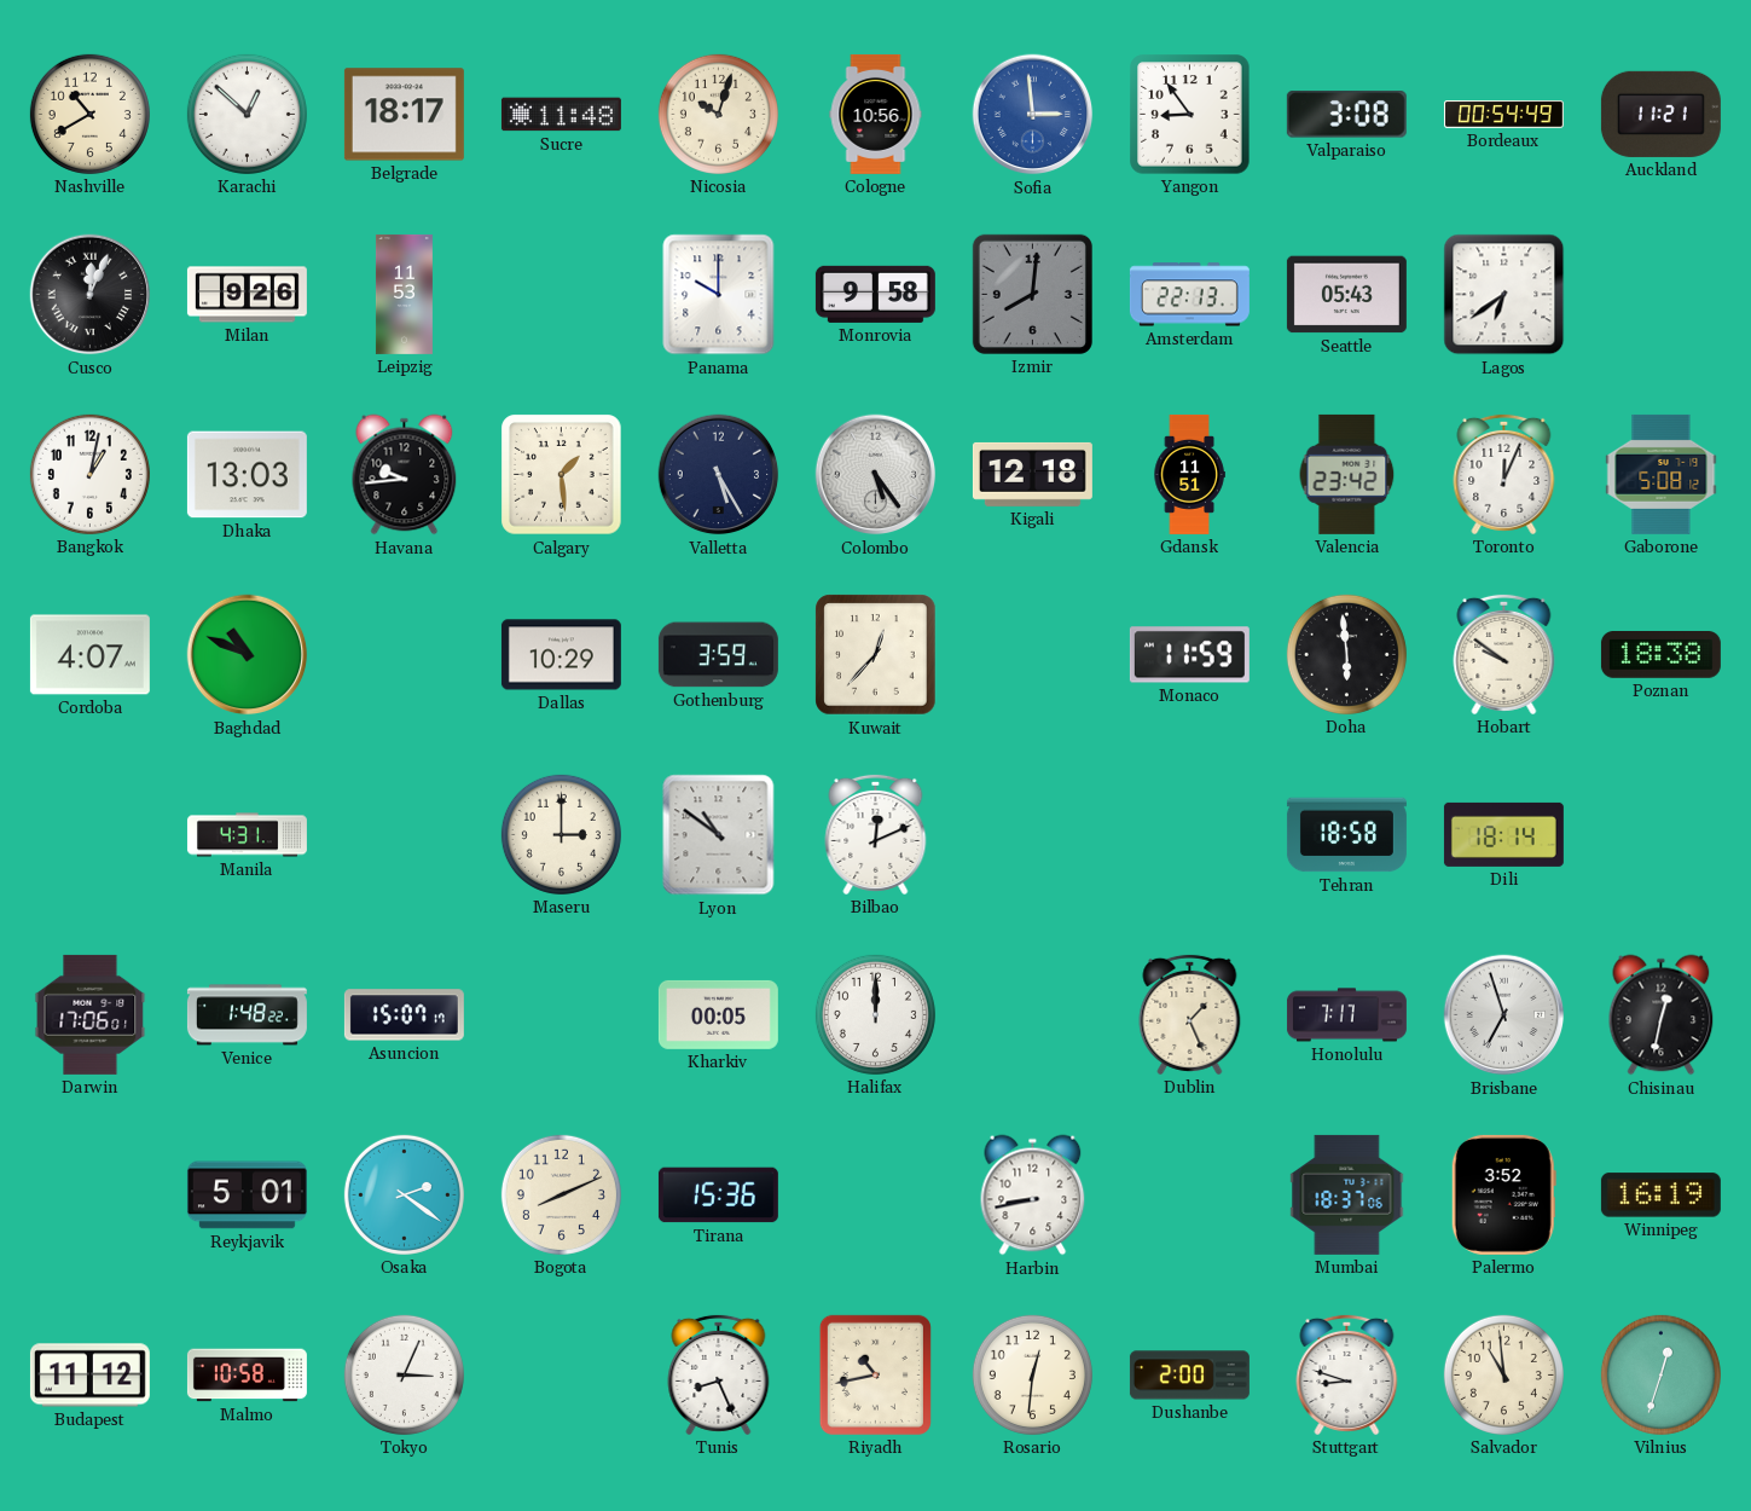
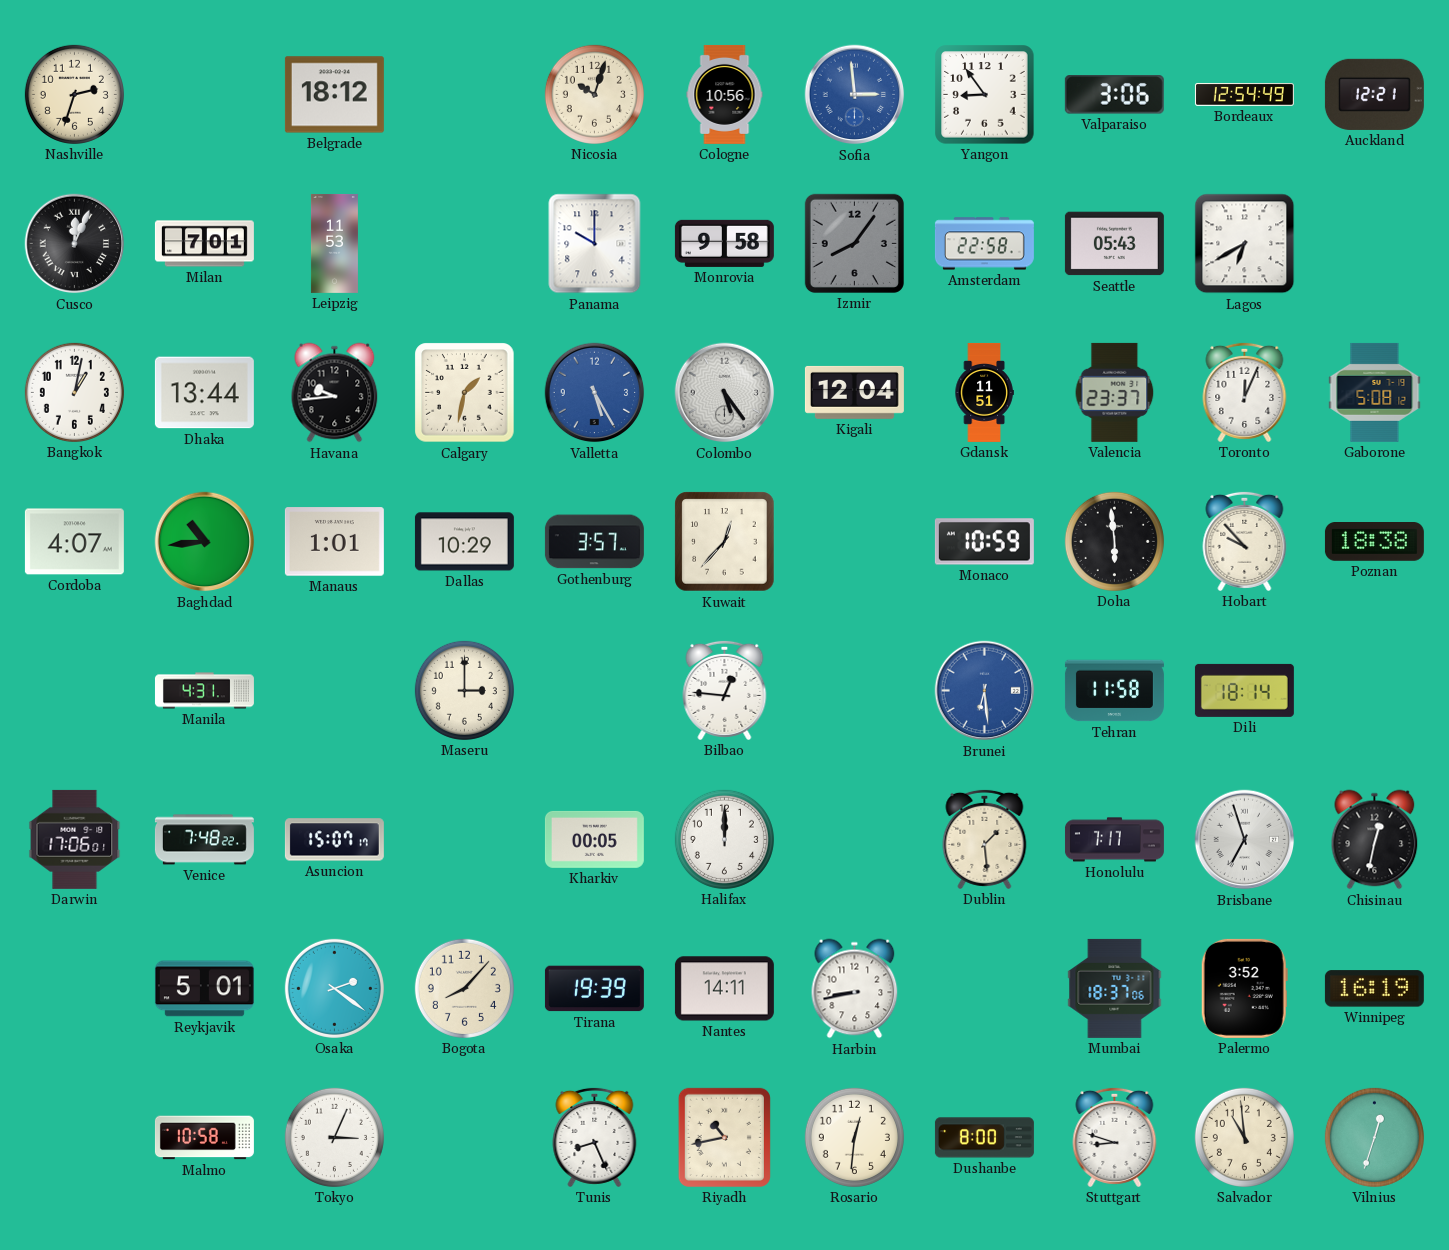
Nashville: 10:40 -> 2:33 (74, 94)
Karachi: 12:52 -> none (247, 114)
Belgrade: 18:17 -> 18:12 (334, 95)
Sucre: 11:48 -> none (561, 115)
Valparaiso: 3:08 -> 3:06 (1114, 95)
Bordeaux: 00:54 -> 12:54 (1244, 95)
Auckland: 11:21 -> 12:21 (1374, 94)
Milan: 9:26 -> 7:01 (204, 244)
Izmir: 8:01 -> 8:06 (854, 243)
Amsterdam: 22:13 -> 22:58 (984, 244)
Lagos: 6:39 -> 6:40 (1245, 244)
Dhaka: 13:03 -> 13:44 (204, 393)
Calgary: 1:29 -> 1:32 (465, 393)
Valletta dial: navy -> blue (595, 393)
Kigali: 12:18 -> 12:04 (854, 392)
Valencia: 23:42 -> 23:37 (1115, 392)
Baghdad: 10:49 -> 10:44 (205, 542)
Manaus: none -> 1:01 (334, 542)
Gothenburg: 3:59 -> 3:57 (594, 542)
Monaco: 11:59 -> 10:59 (984, 542)
Hobart: 9:51 -> 9:53 (1245, 541)
Lyon: 10:51 -> none (719, 835)
Bilbao: 12:11 -> 12:46 (725, 690)
Brunei: none -> 6:29 (985, 691)
Tehran: 18:58 -> 11:58 (1114, 691)
Venice: 1:48 -> 7:48 (204, 840)
Dublin: 1:26 -> 1:29 (985, 839)
Bogota: 8:11 -> 8:07 (464, 988)
Tirana: 15:36 -> 19:39 (594, 989)
Nantes: none -> 14:11 (724, 989)
Budapest: 11:12 -> none (89, 1376)
Dushanbe: 2:00 -> 8:00 (984, 1138)
